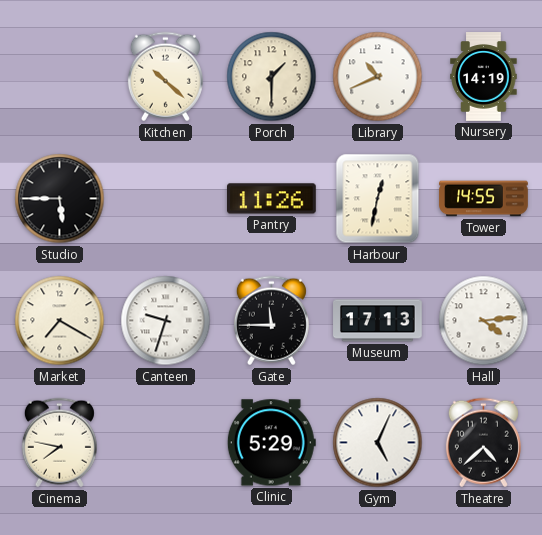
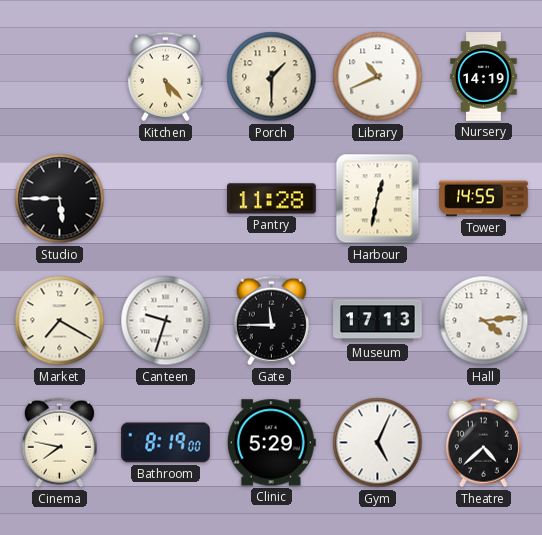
Kitchen: 10:22 -> 5:23 (165, 77)
Pantry: 11:26 -> 11:28 (272, 199)
Bathroom: none -> 8:19 (166, 443)
